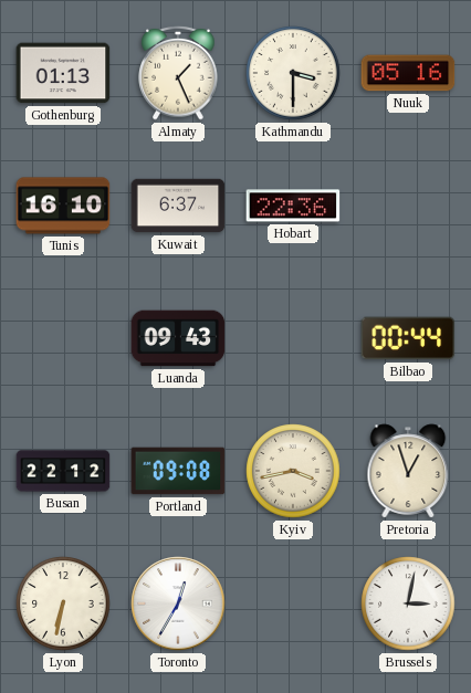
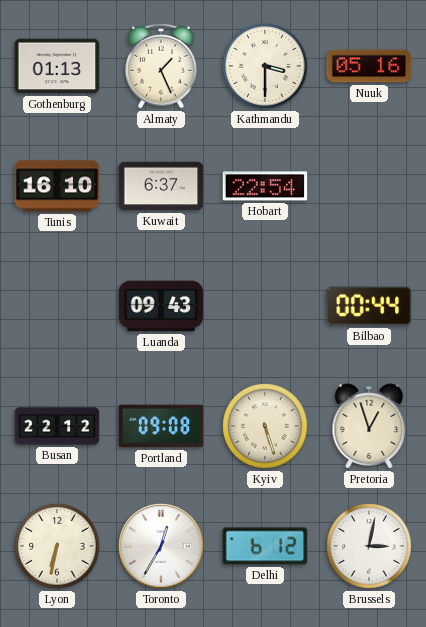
Hobart: 22:36 -> 22:54 (265, 186)
Kyiv: 3:43 -> 5:27 (265, 426)
Delhi: none -> 6:12 (265, 546)
